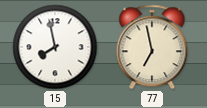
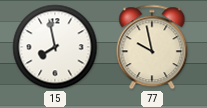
77: 6:58 -> 9:58 (152, 47)
